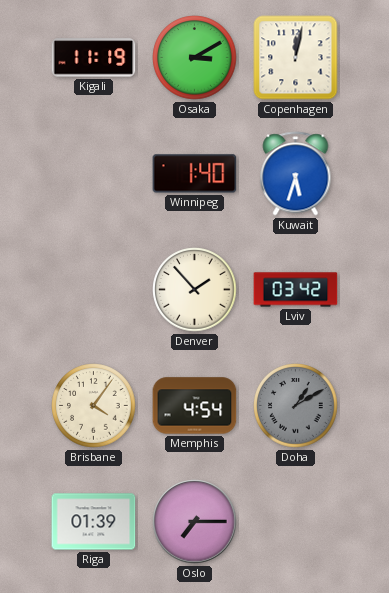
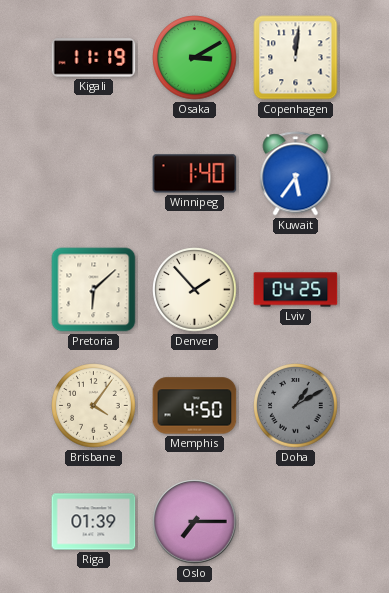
Copenhagen: 12:02 -> 12:01 (296, 58)
Kuwait: 5:33 -> 5:36 (296, 174)
Pretoria: none -> 6:08 (94, 290)
Lviv: 03:42 -> 04:25 (296, 290)
Memphis: 4:54 -> 4:50 (195, 406)
